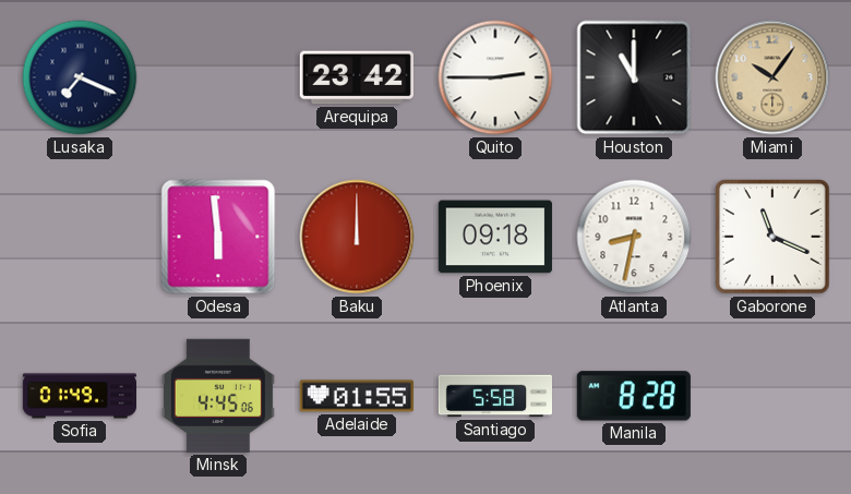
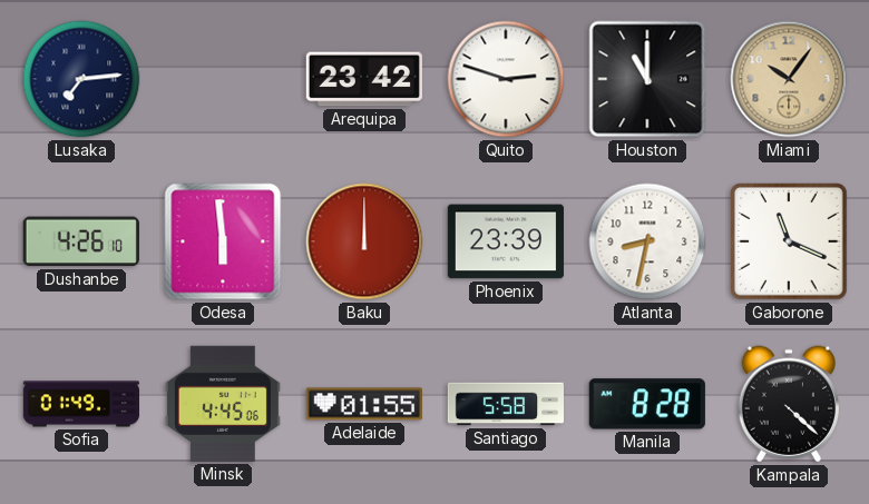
Lusaka: 7:19 -> 7:14 (81, 79)
Quito: 2:45 -> 2:48 (506, 79)
Dushanbe: none -> 4:26 (81, 241)
Phoenix: 09:18 -> 23:39 (506, 241)
Kampala: none -> 4:22 (788, 404)
